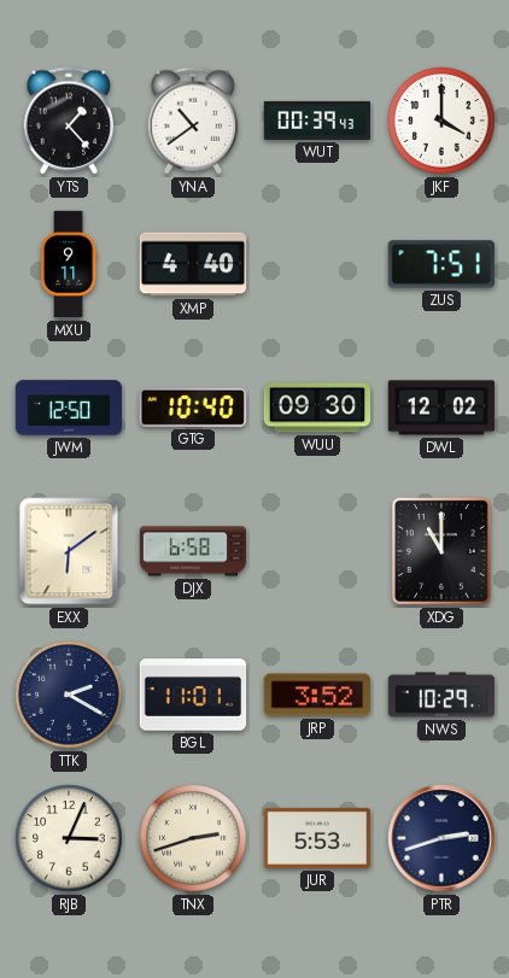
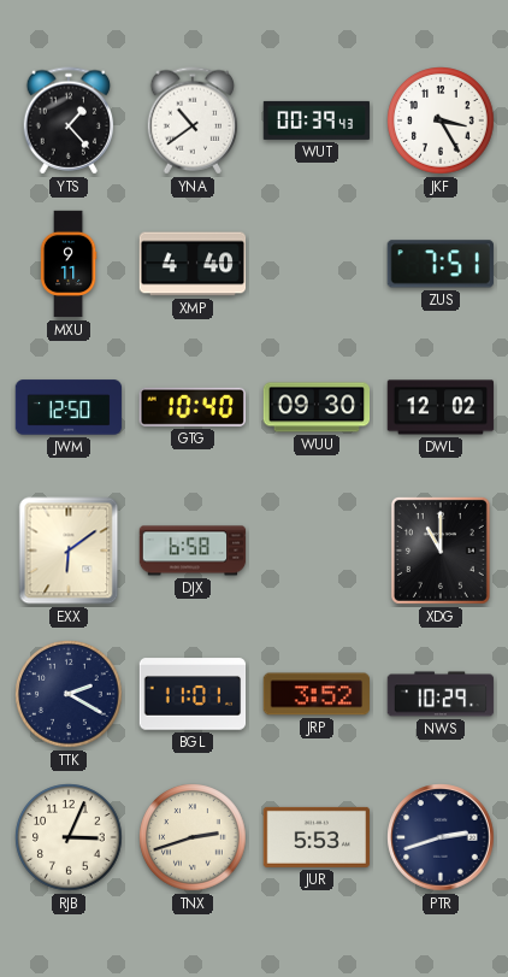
JKF: 4:00 -> 3:25 (441, 120)
